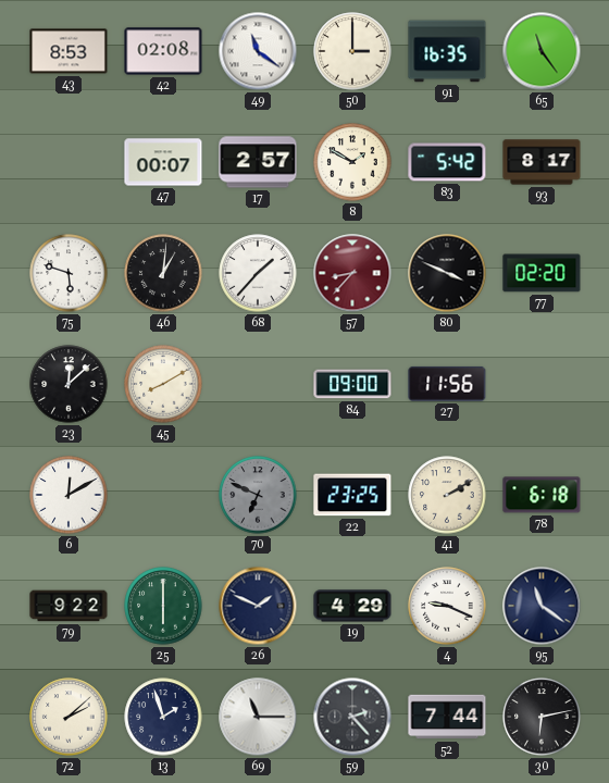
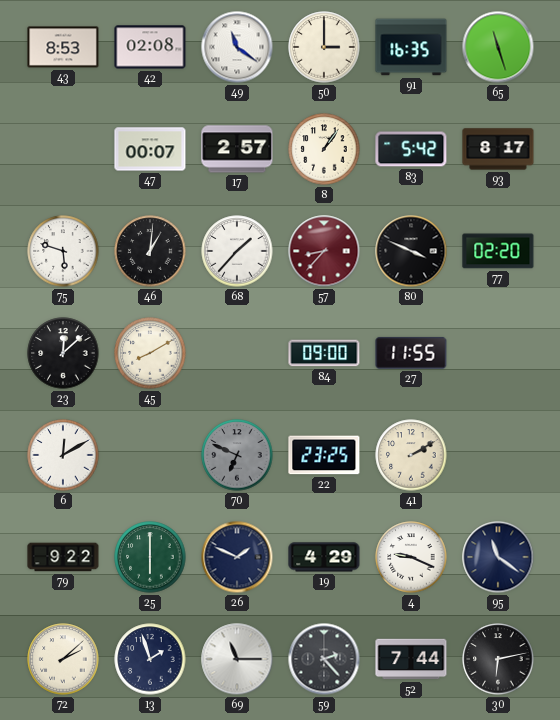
65: 11:24 -> 11:27 (498, 47)
8: 1:50 -> 1:06 (324, 149)
27: 11:56 -> 11:55 (411, 353)
78: 6:18 -> none (542, 495)
